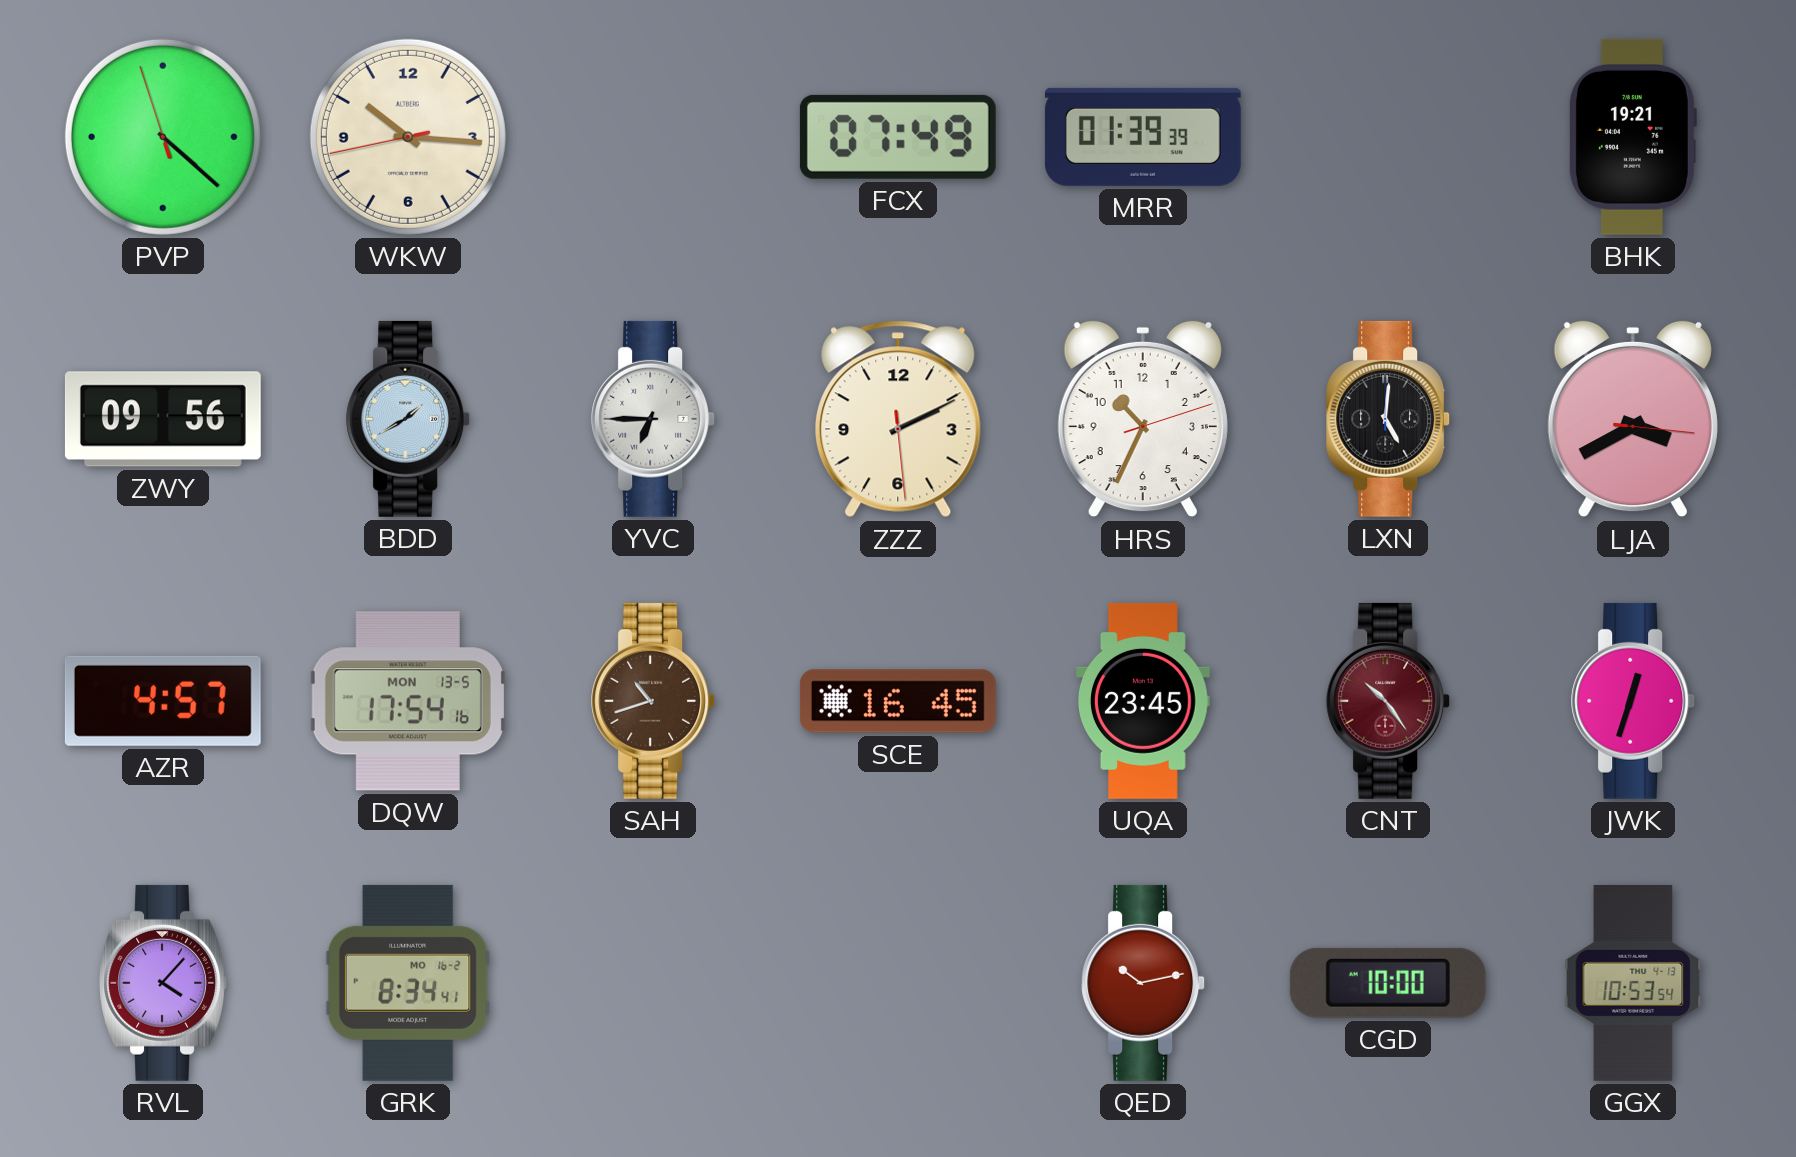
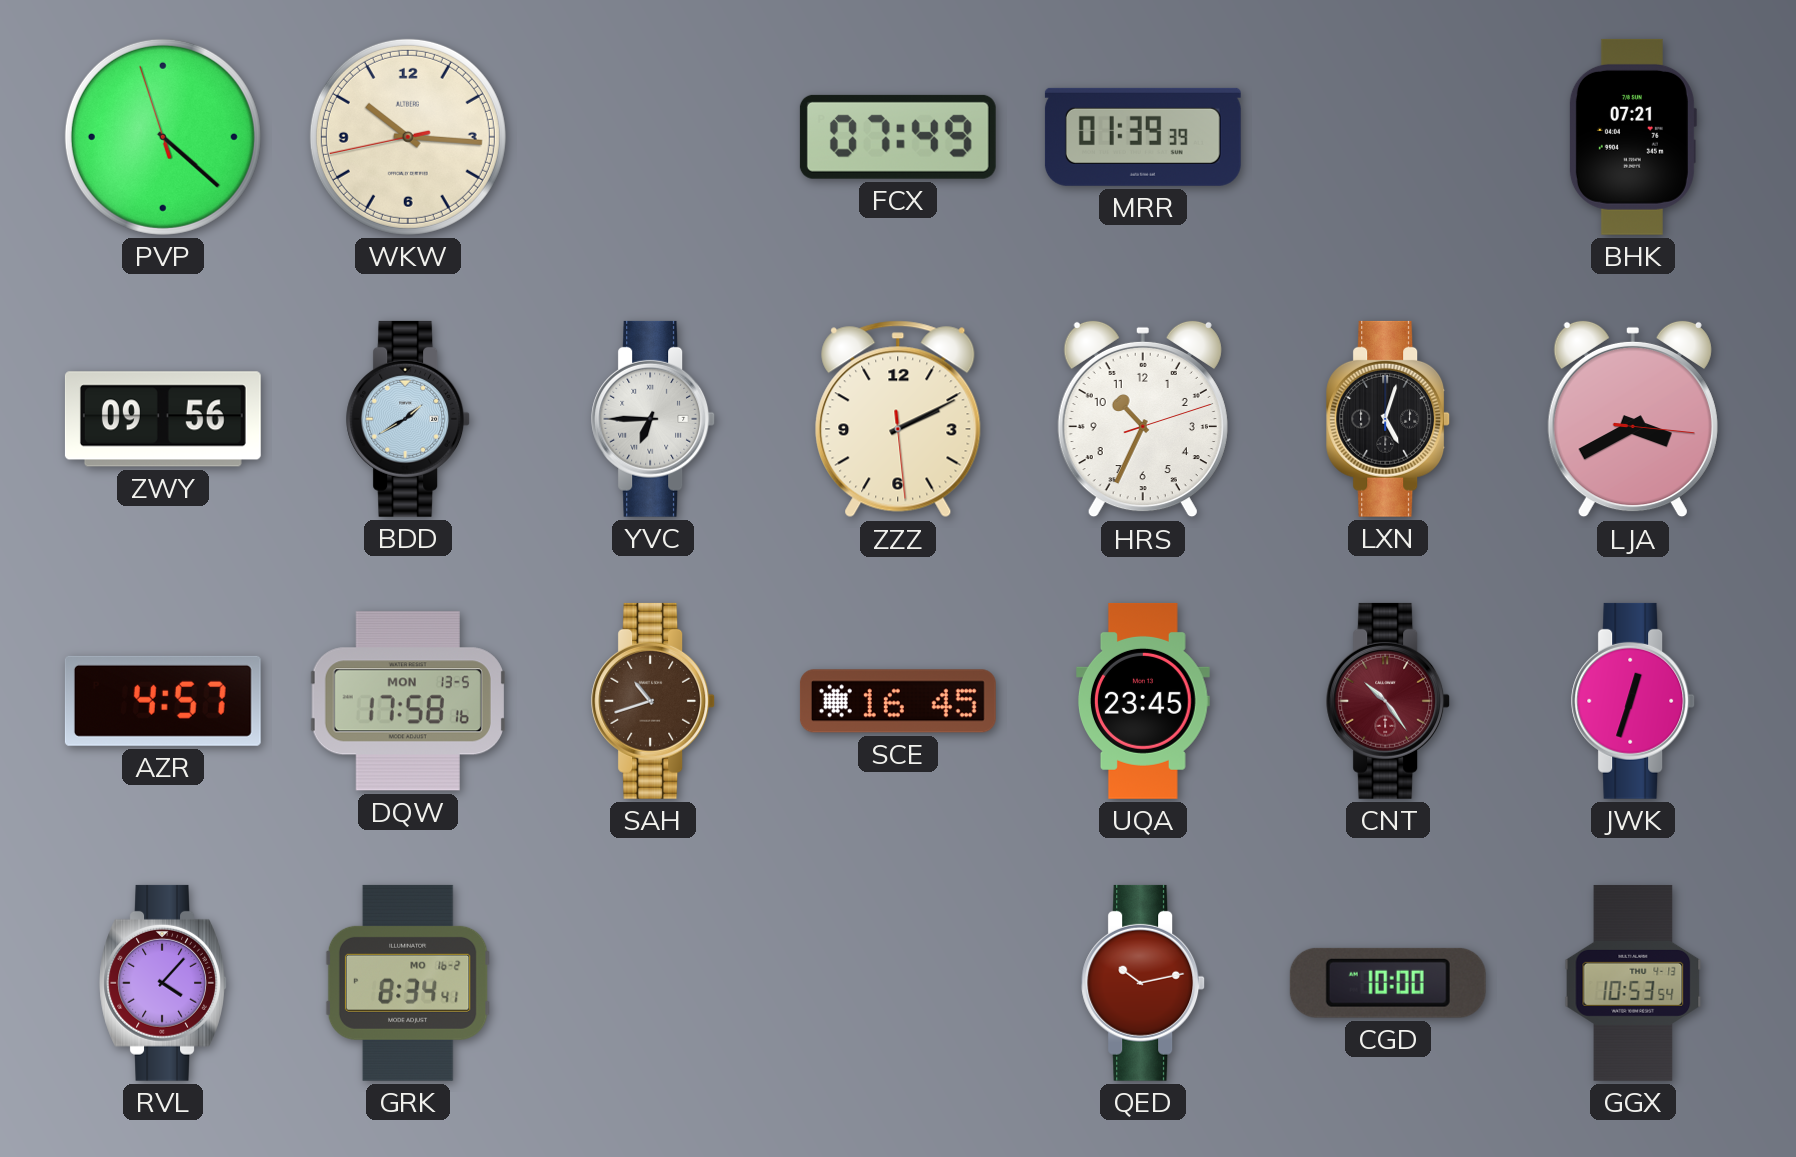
BHK: 19:21 -> 07:21 (1632, 137)
LXN: 5:01 -> 5:03 (1389, 419)
DQW: 17:54 -> 17:58 (408, 701)
